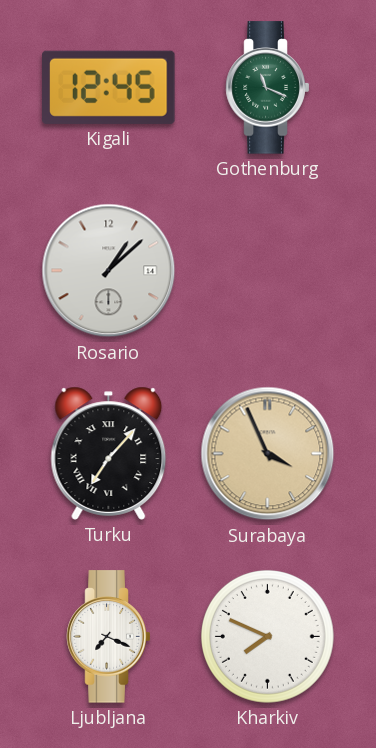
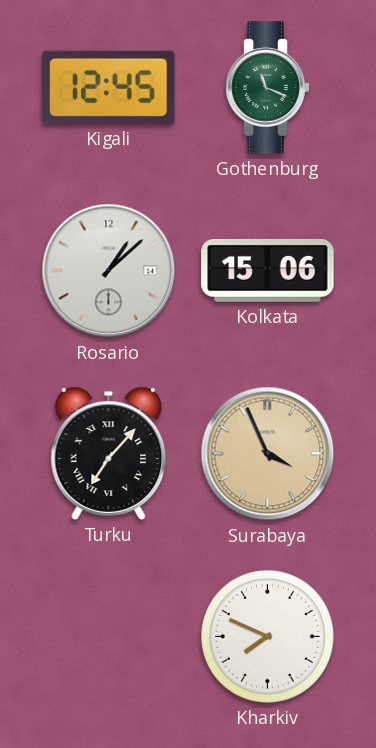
Kolkata: none -> 15:06 (268, 271)
Ljubljana: 7:19 -> none (109, 637)
